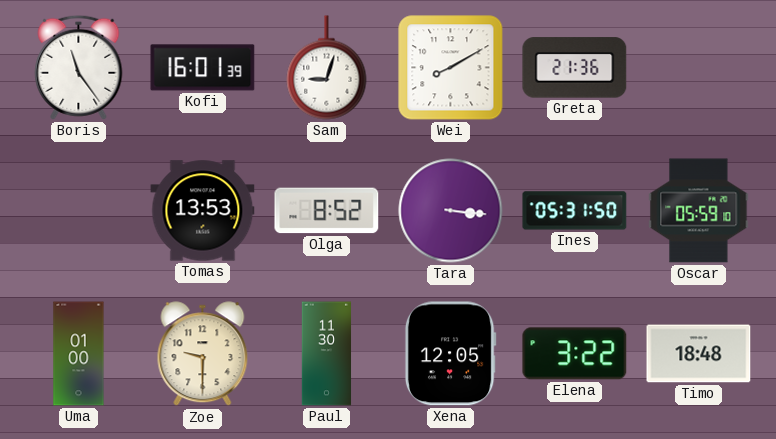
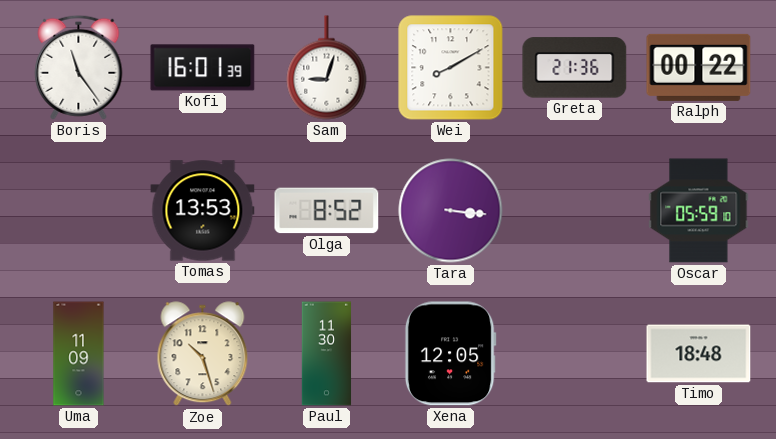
Ralph: none -> 00:22 (699, 67)
Ines: 05:31 -> none (575, 211)
Uma: 01:00 -> 11:09 (79, 354)
Zoe: 9:30 -> 10:27 (203, 354)
Elena: 3:22 -> none (575, 354)
